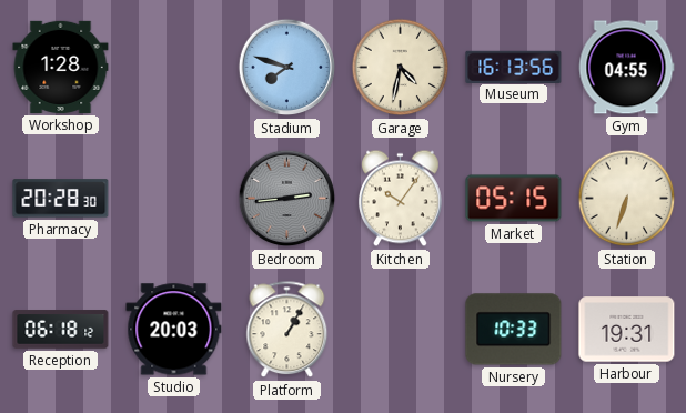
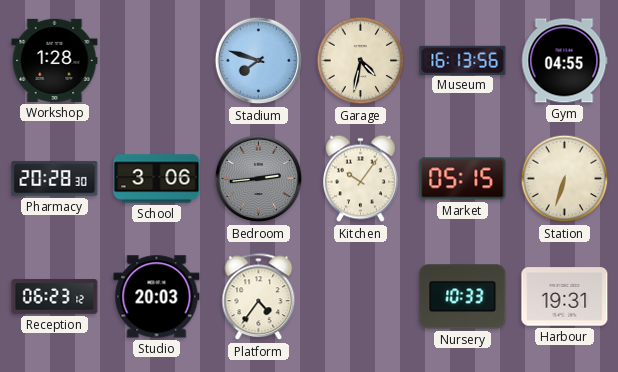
School: none -> 3:06 (157, 179)
Reception: 06:18 -> 06:23 (55, 297)
Platform: 1:05 -> 4:36 (259, 297)
